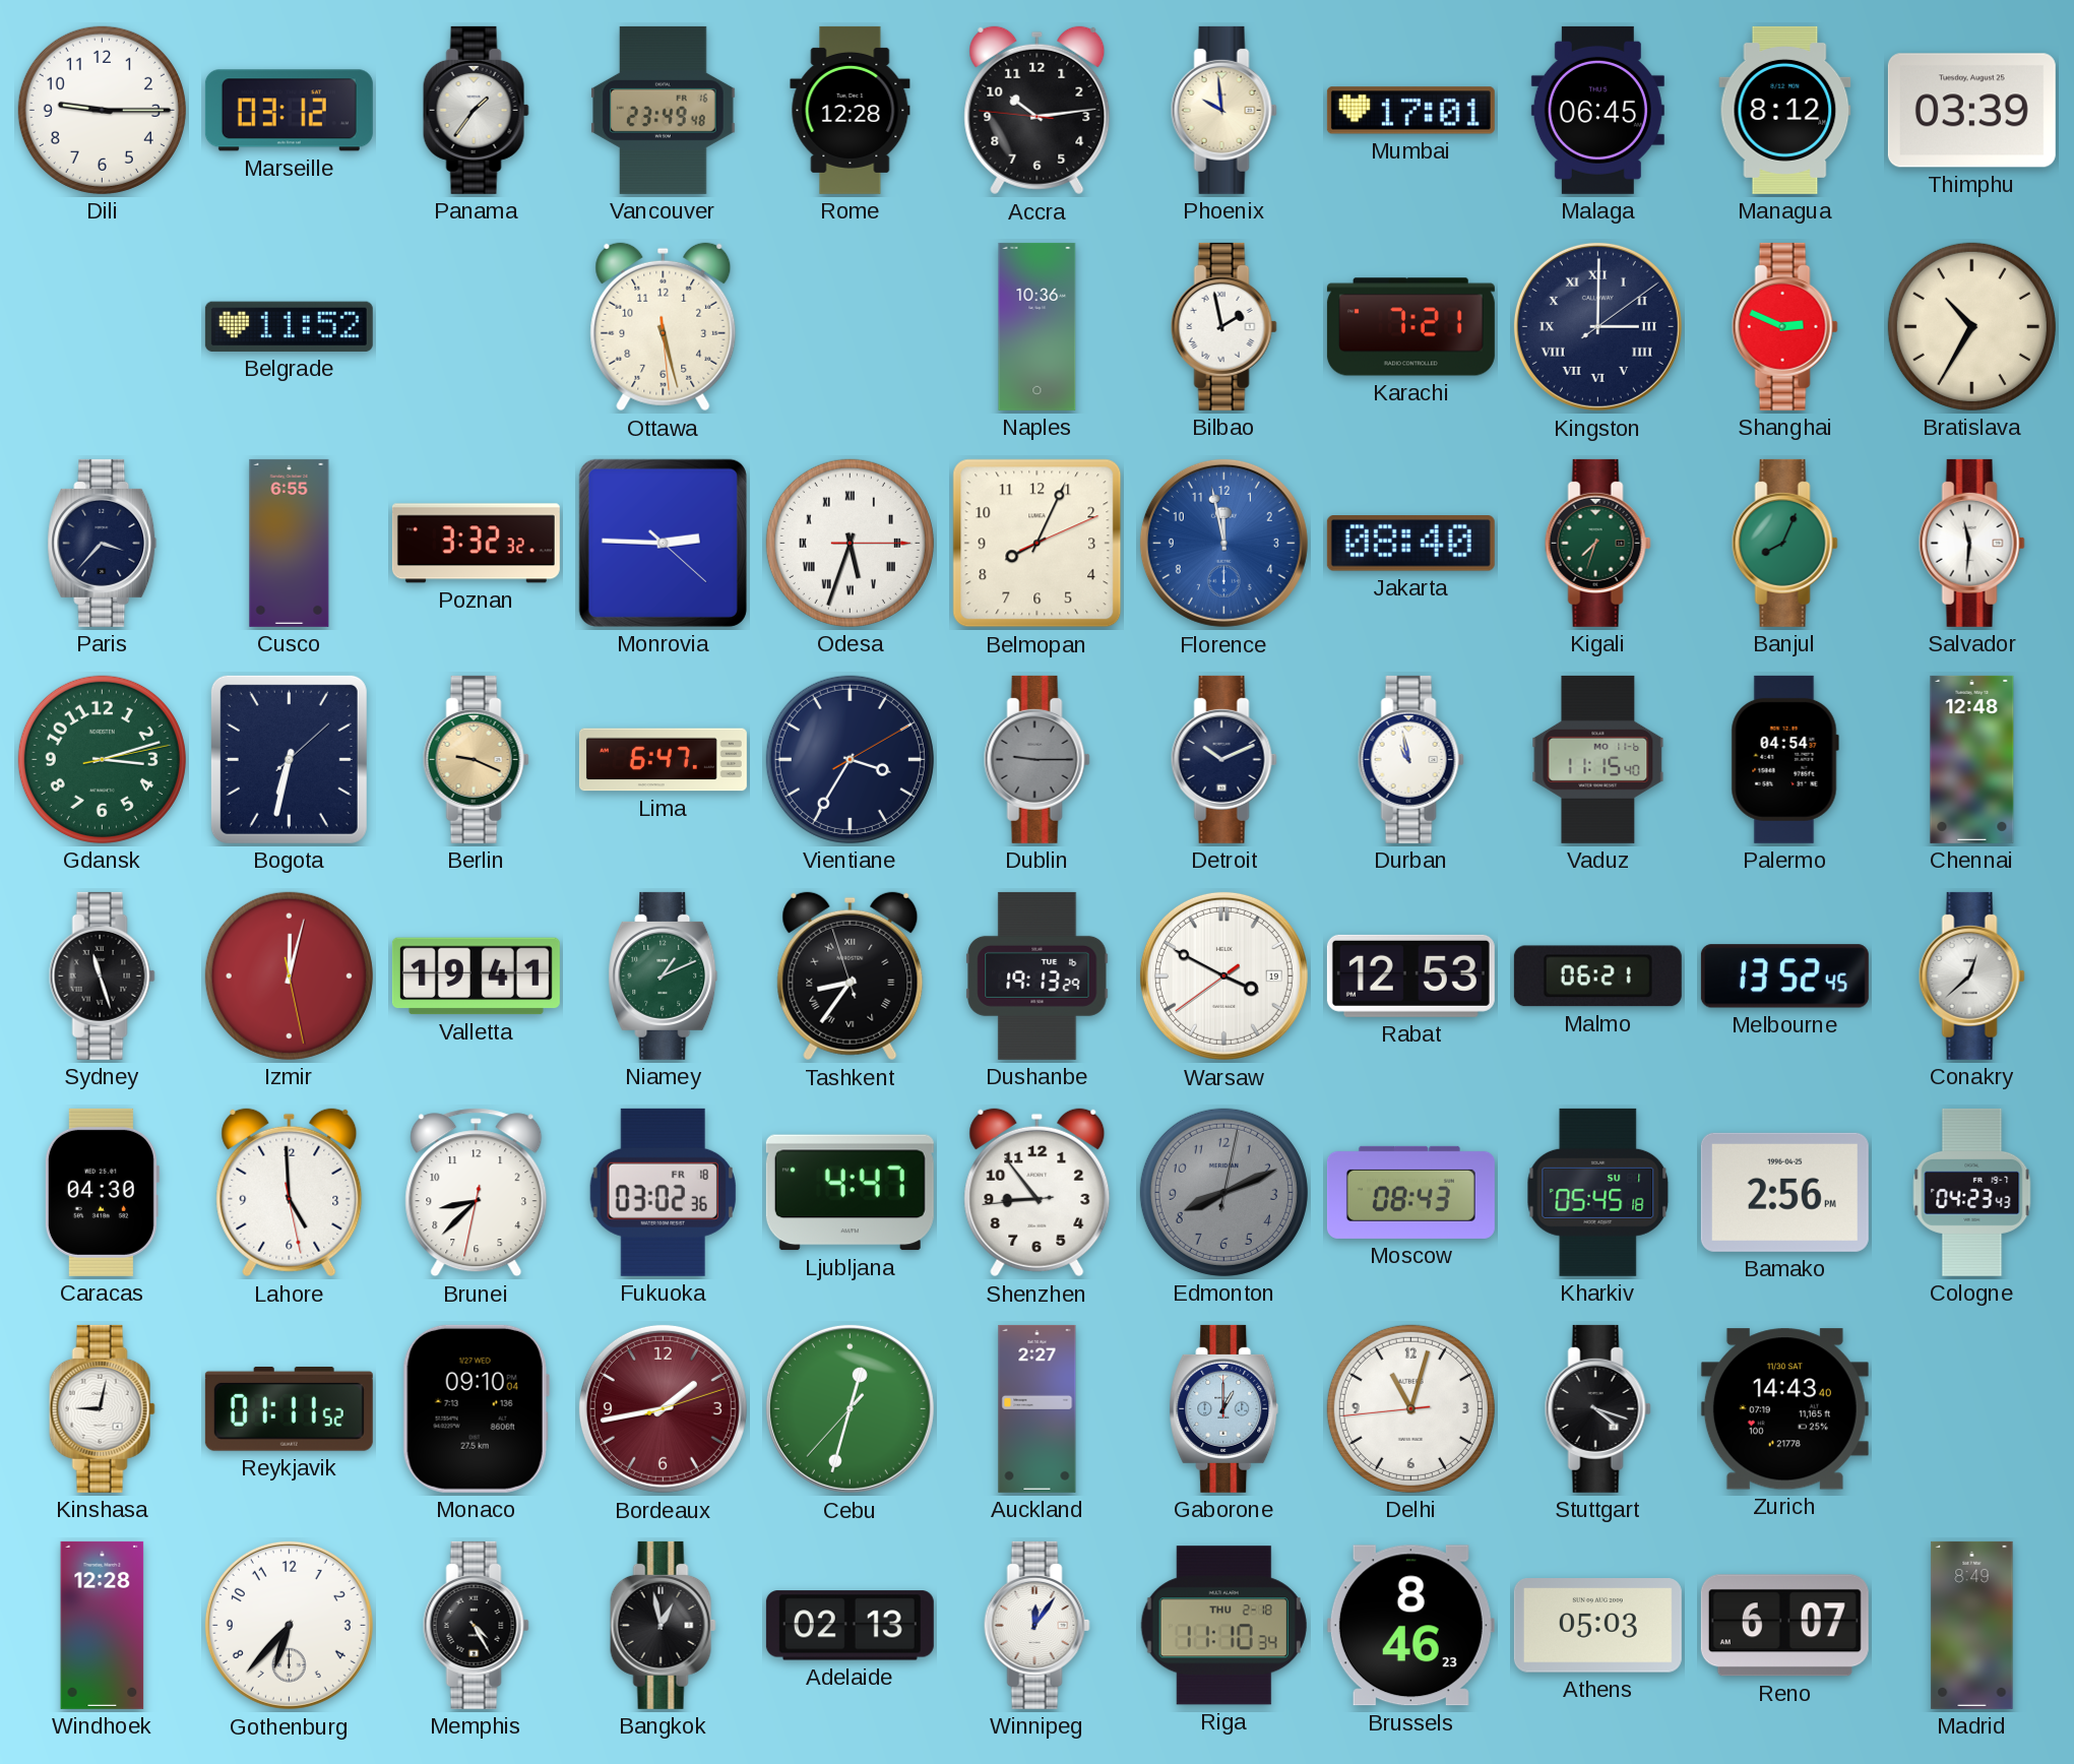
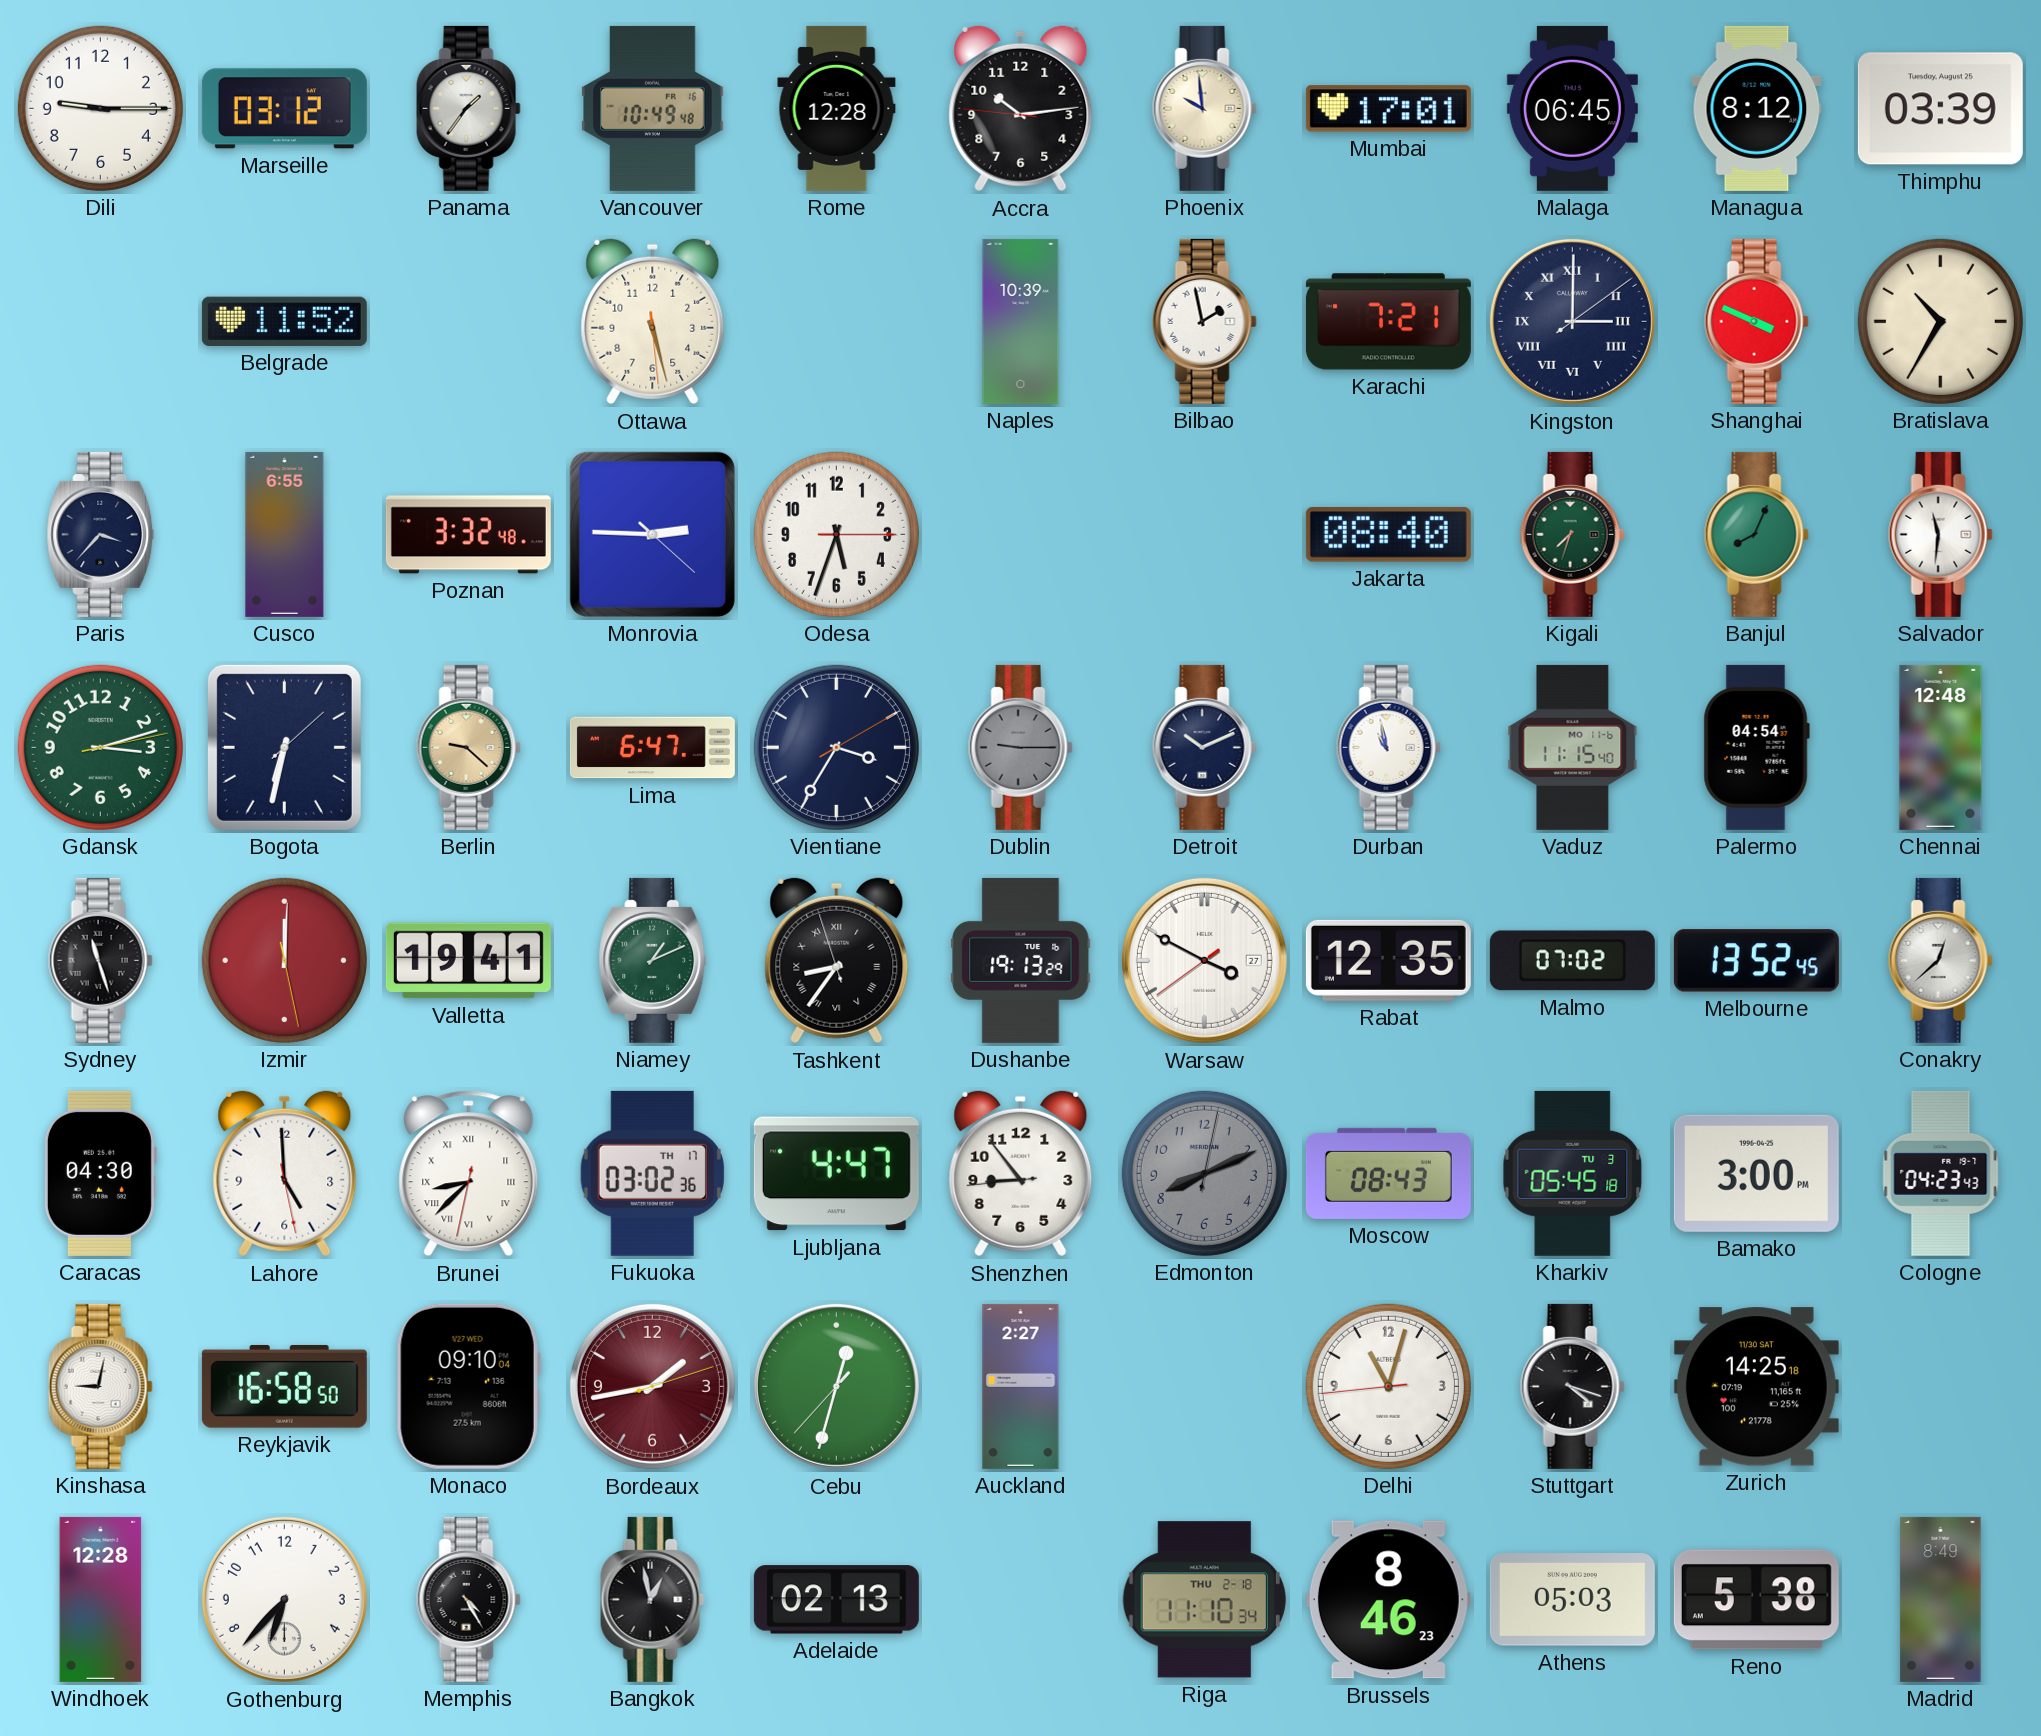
Vancouver: 23:49 -> 10:49 (653, 108)
Naples: 10:36 -> 10:39 (1021, 321)
Shanghai: 2:49 -> 3:49 (1756, 321)
Poznan: 3:32:32 -> 3:32:48 (468, 535)
Odesa numerals: Roman -> Arabic (836, 534)
Belmopan: 8:04 -> none (1038, 544)
Florence: 11:58 -> none (1223, 543)
Berlin: 9:19 -> 9:22 (468, 747)
Izmir: 12:02 -> 12:00 (284, 960)
Warsaw date: 19 -> 27 (1204, 960)
Rabat: 12:53 -> 12:35 (1388, 960)
Malmo: 06:21 -> 07:02 (1572, 961)
Brunei numerals: Arabic -> Roman (469, 1174)
Fukuoka date: FR 18 -> TH 17 (652, 1173)
Kharkiv date: SU 1 -> TU 3 (1573, 1173)
Bamako: 2:56 -> 3:00 (1756, 1173)
Reykjavik: 01:11 -> 16:58 (284, 1386)
Gaborone: 1:00 -> none (1224, 1408)
Zurich: 14:43 -> 14:25 (1756, 1387)
Winnipeg: 12:06 -> none (1036, 1625)
Reno: 6:07 -> 5:38 (1756, 1600)
